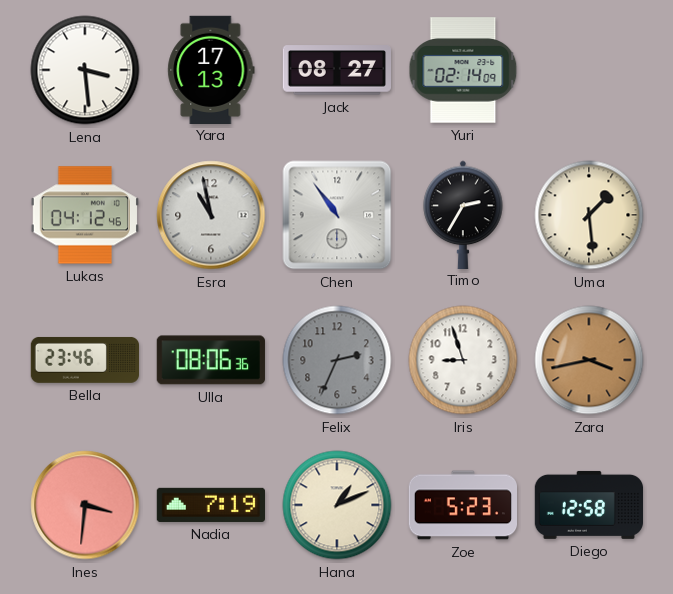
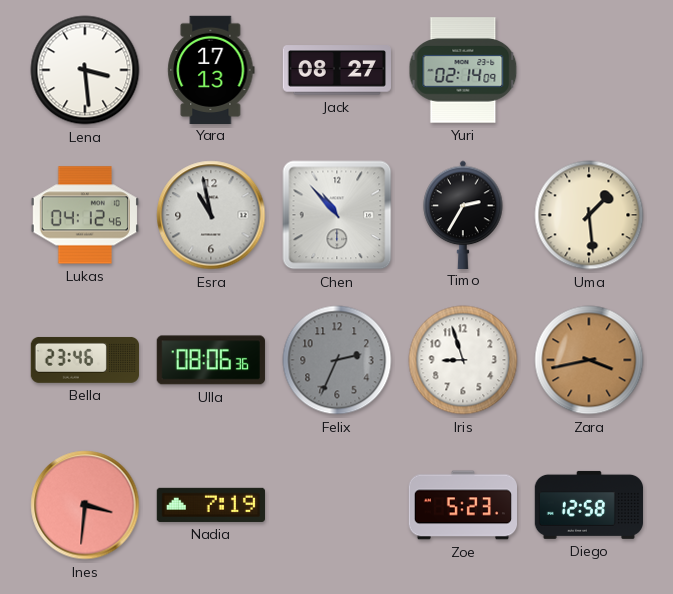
Chen: 10:54 -> 10:53 (337, 215)
Hana: 1:11 -> none (337, 505)
